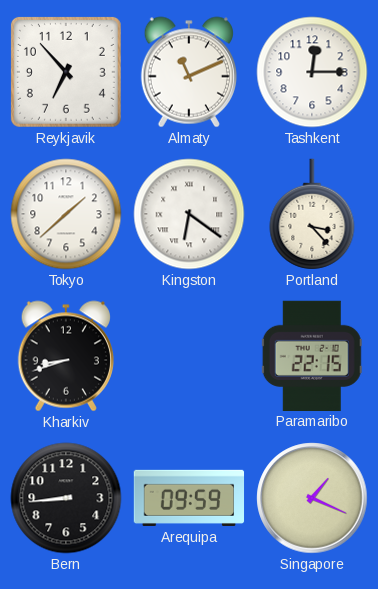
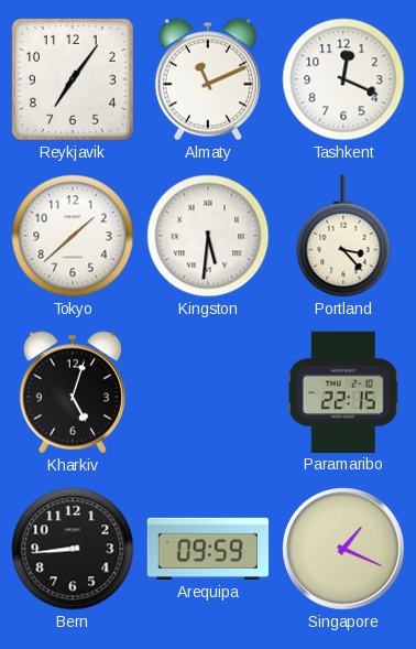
Reykjavik: 6:53 -> 7:06 (73, 79)
Tashkent: 12:15 -> 12:19 (343, 79)
Kingston: 6:21 -> 5:31 (208, 236)
Kharkiv: 8:42 -> 5:03 (73, 392)
